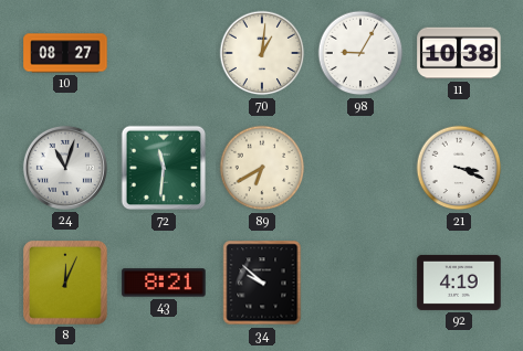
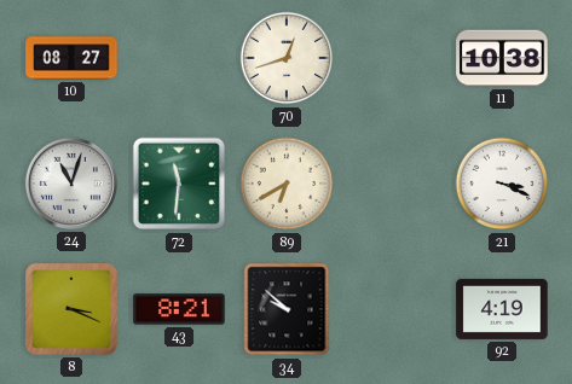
70: 1:01 -> 12:42 (287, 58)
98: 9:05 -> none (360, 53)
8: 12:04 -> 3:19 (73, 310)
